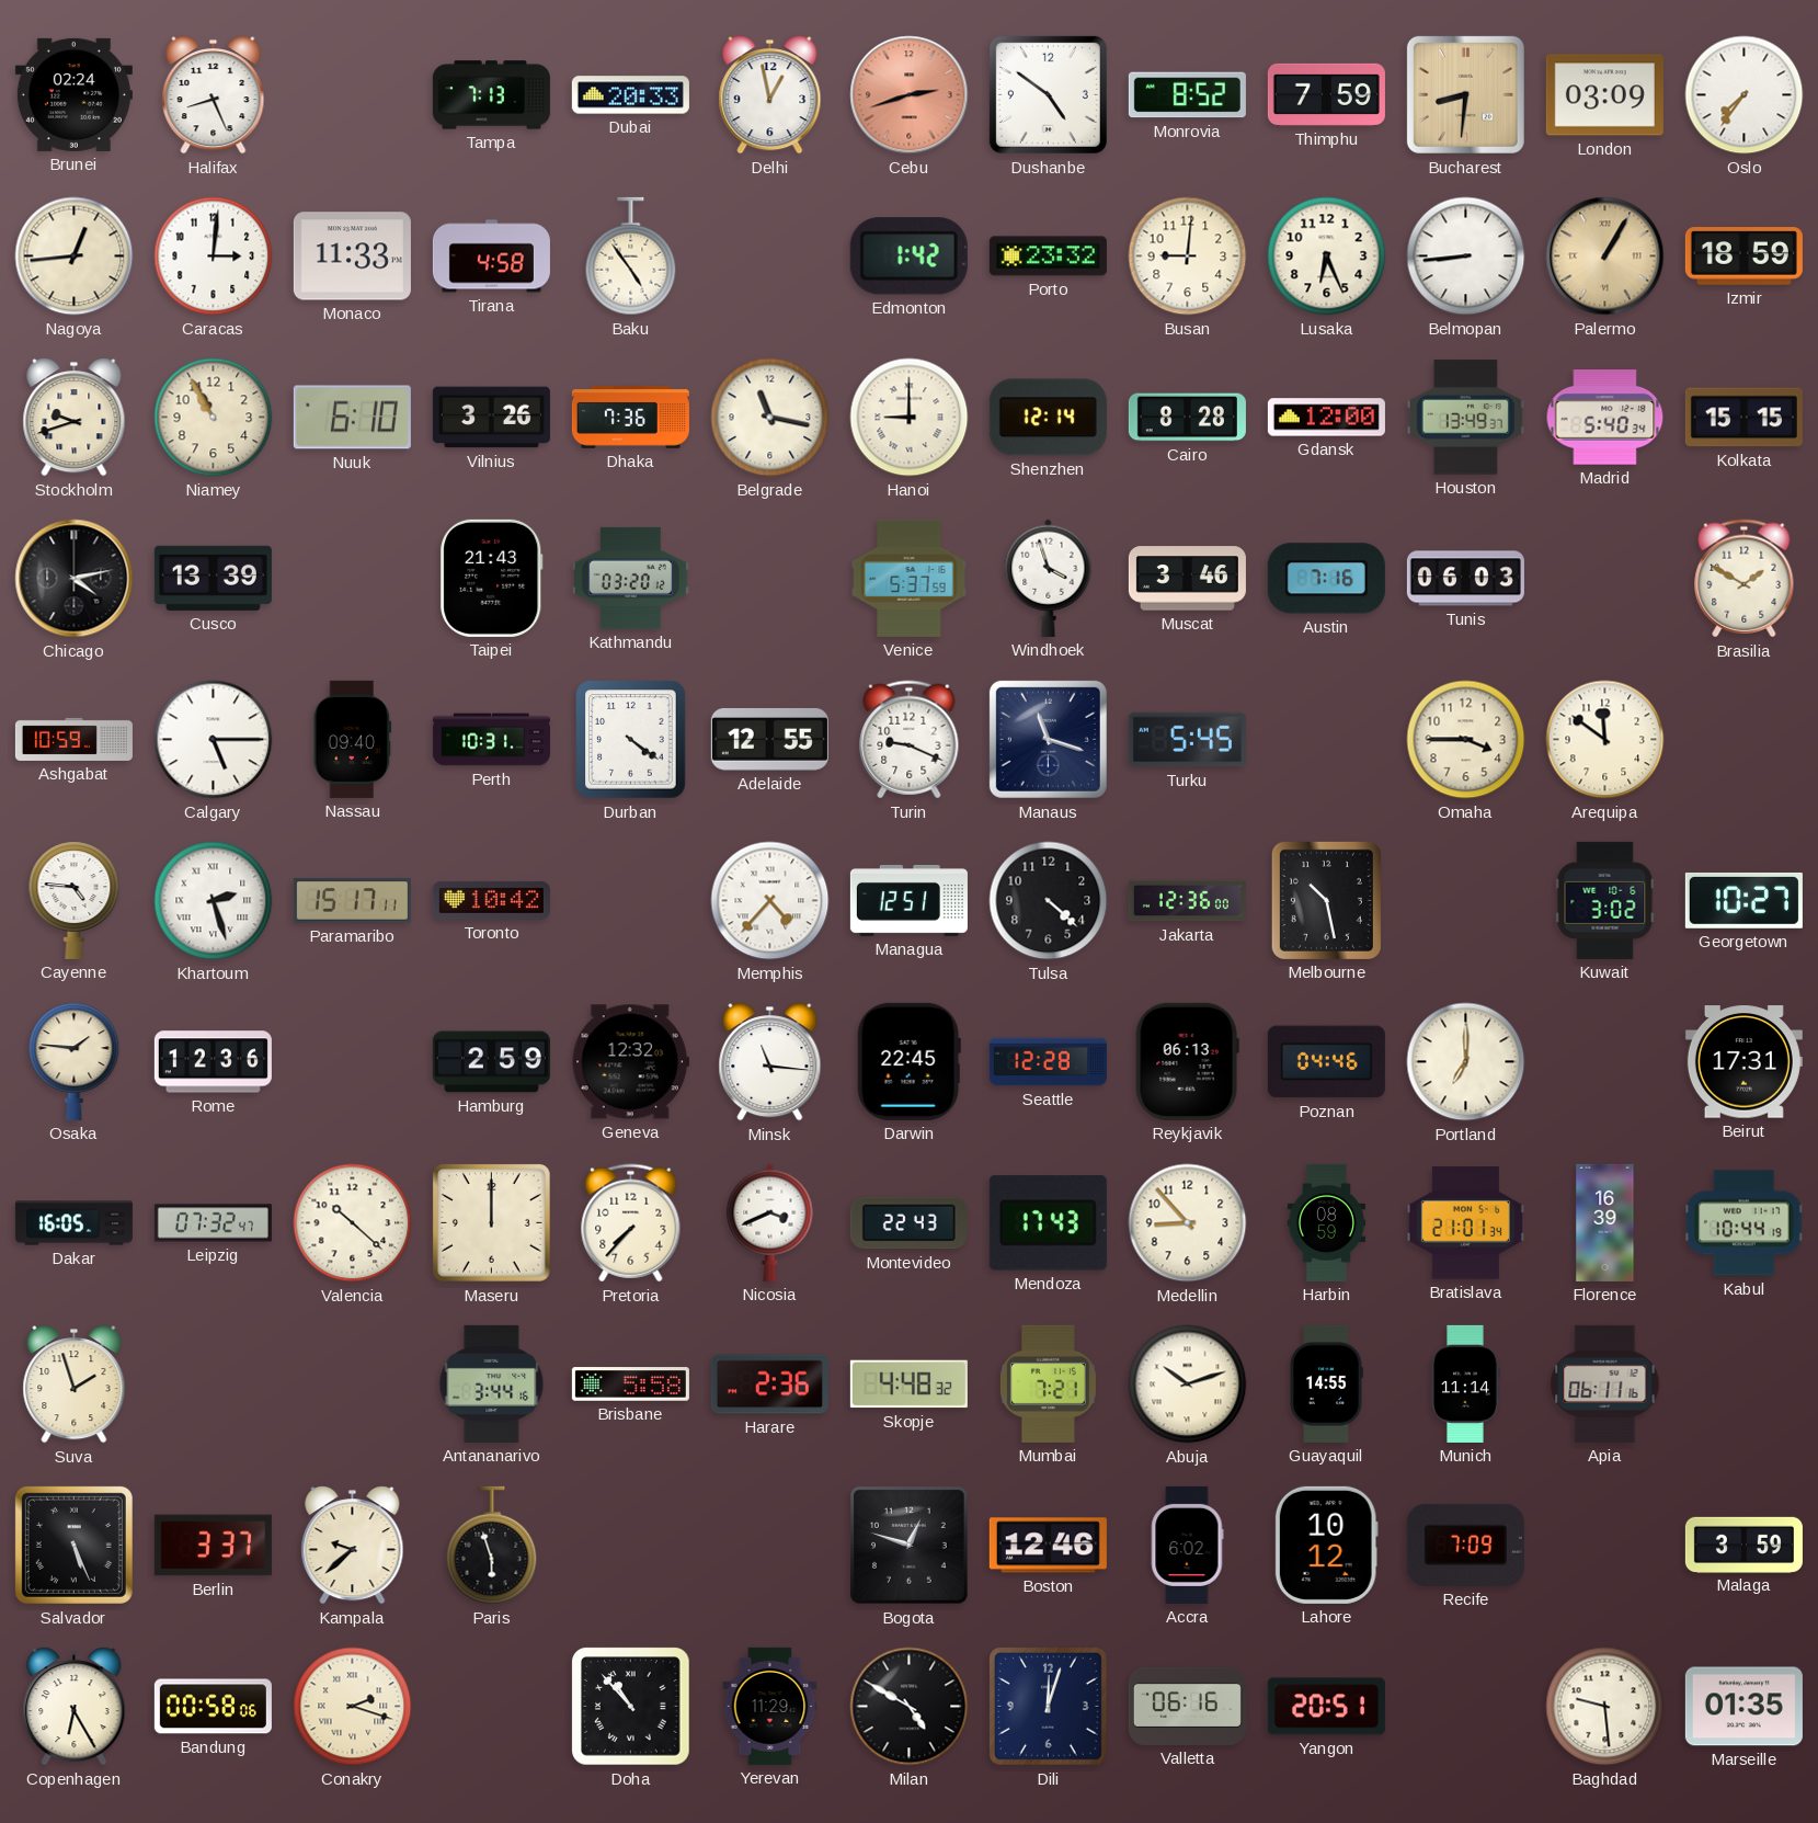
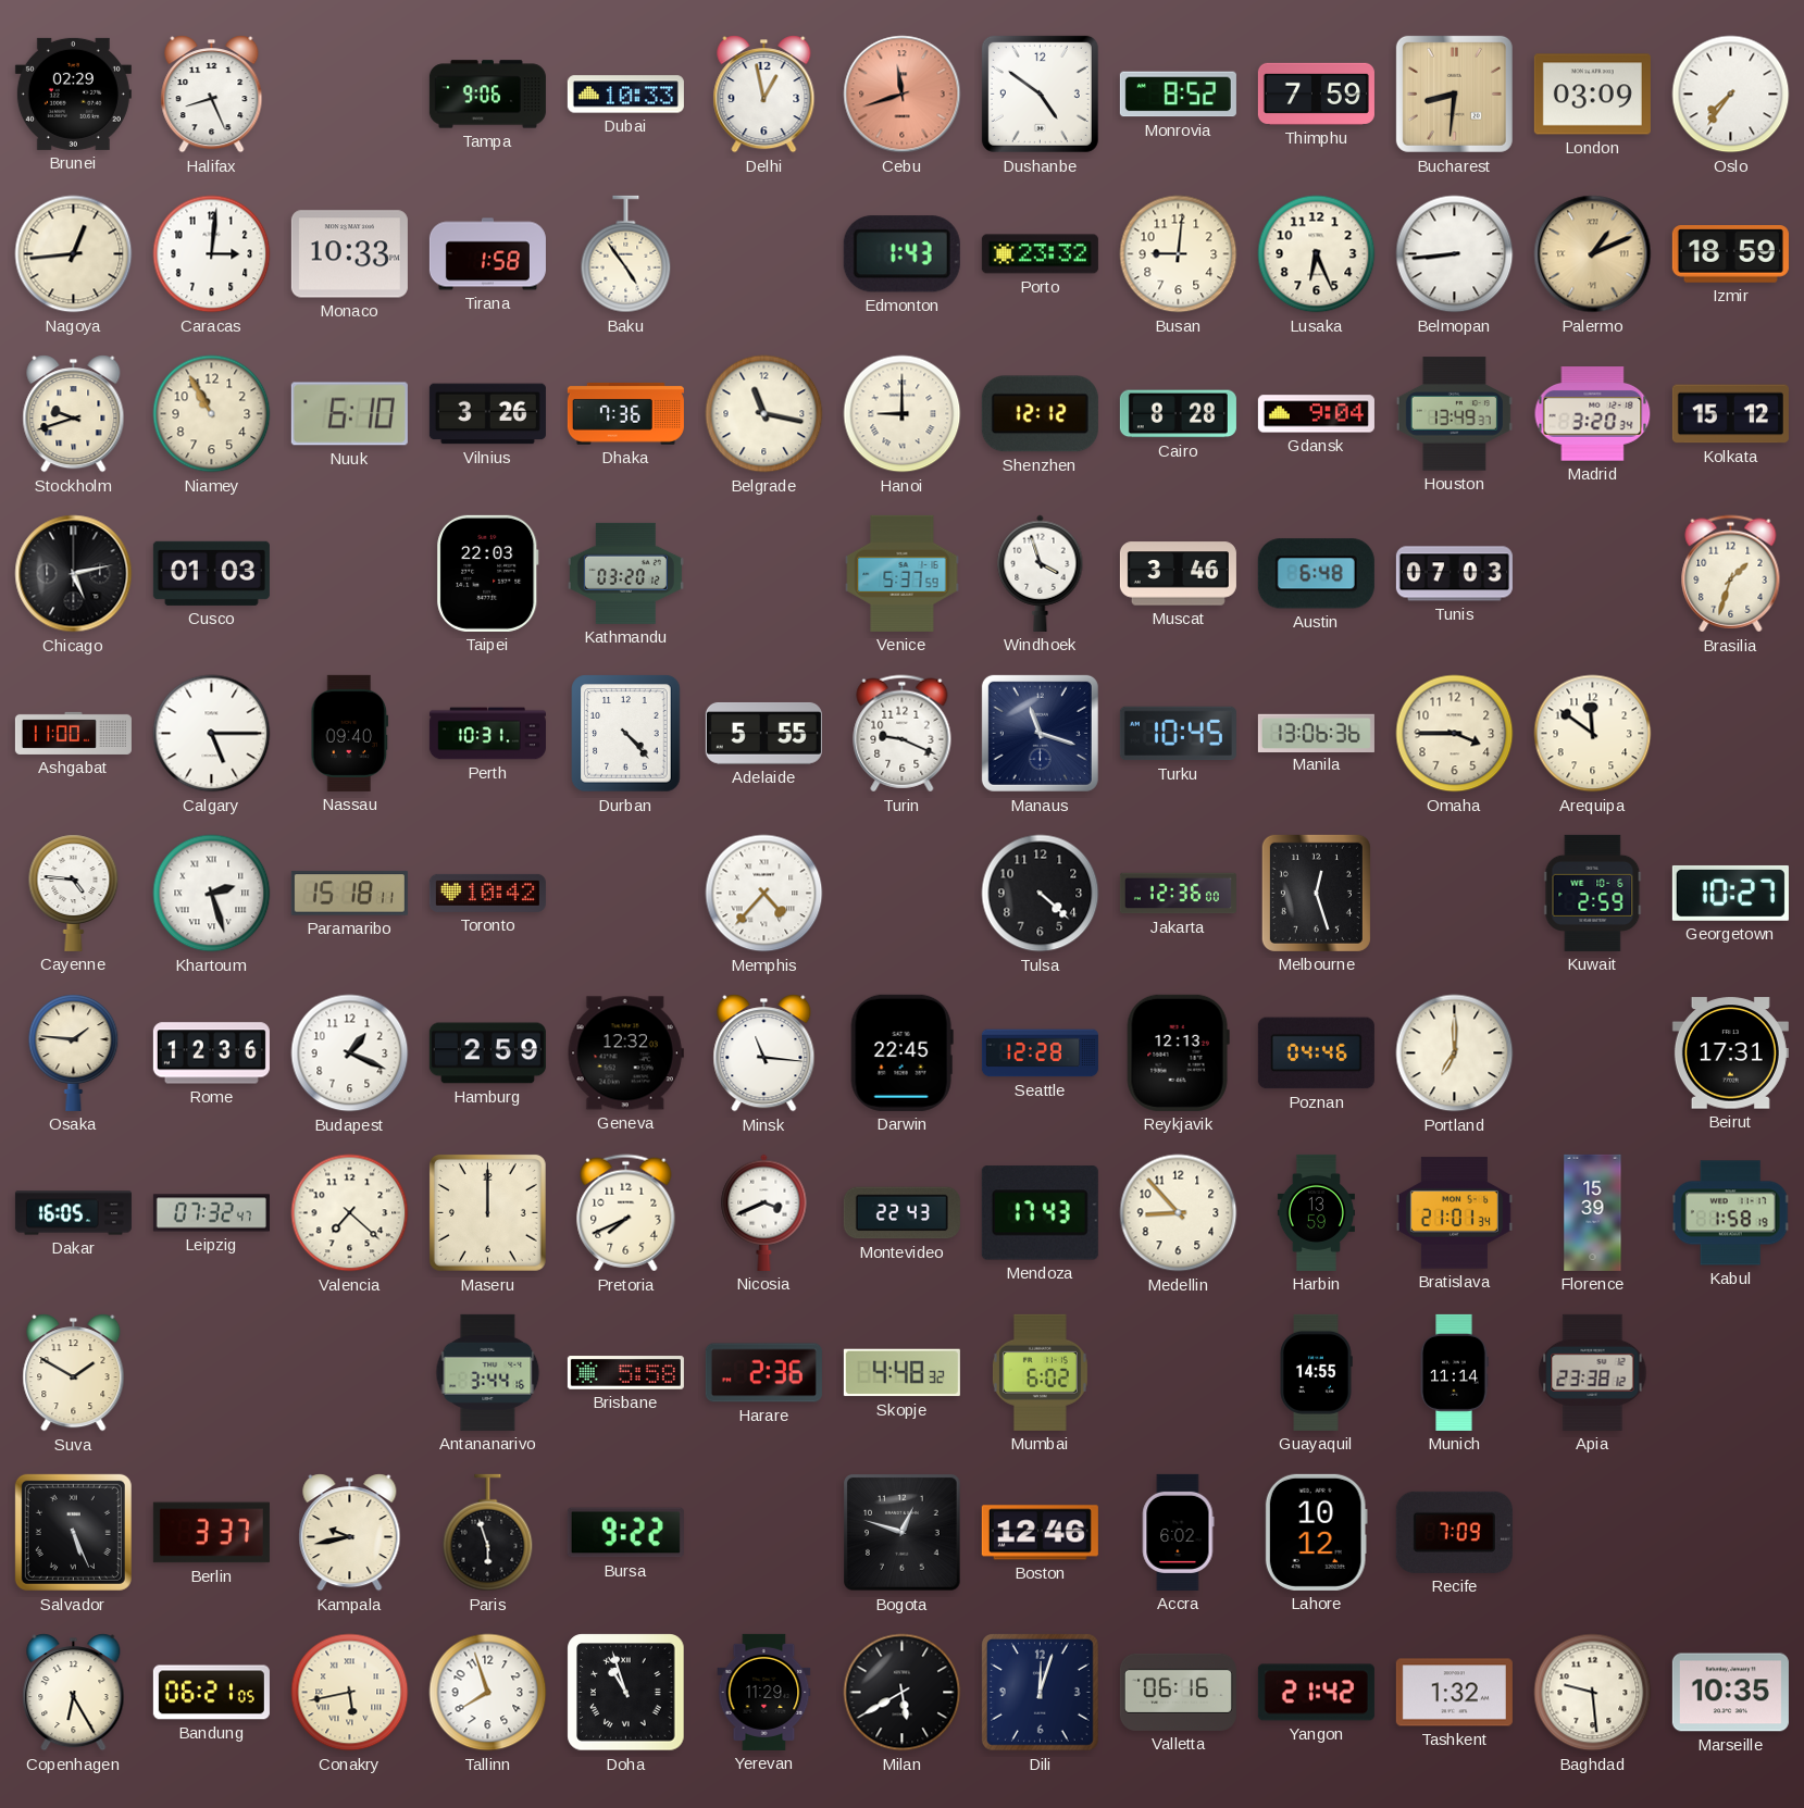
Brunei: 02:24 -> 02:29 (73, 93)
Tampa: 7:13 -> 9:06 (487, 95)
Dubai: 20:33 -> 10:33 (625, 95)
Cebu: 2:42 -> 11:42 (903, 95)
Monaco: 11:33 -> 10:33 (349, 254)
Tirana: 4:58 -> 1:58 (487, 254)
Edmonton: 1:42 -> 1:43 (901, 254)
Palermo: 1:05 -> 1:11 (1593, 254)
Shenzhen: 12:14 -> 12:12 (1040, 414)
Gdansk: 12:00 -> 9:04 (1316, 414)
Madrid: 5:40 -> 3:20 (1593, 414)
Kolkata: 15:15 -> 15:12 (1730, 414)
Chicago: 4:13 -> 5:13 (74, 574)
Cusco: 13:39 -> 01:03 (211, 573)
Taipei: 21:43 -> 22:03 (488, 573)
Austin: 7:16 -> 6:48 (1316, 574)
Tunis: 06:03 -> 07:03 (1454, 574)
Brasilia: 1:50 -> 1:33 (1731, 574)
Ashgabat: 10:59 -> 11:00 (73, 733)
Durban: 4:21 -> 4:23 (626, 734)
Adelaide: 12:55 -> 5:55 (763, 733)
Turku: 5:45 -> 10:45 (1178, 734)
Manila: none -> 13:06 (1316, 733)
Paramaribo: 15:17 -> 15:18 (349, 894)
Managua: 12:51 -> none (908, 900)
Melbourne: 10:28 -> 12:27 (1316, 893)
Kuwait: 3:02 -> 2:59 (1593, 893)
Budapest: none -> 1:19 (350, 1053)
Reykjavik: 06:13 -> 12:13 (1178, 1052)
Valencia: 10:22 -> 7:22 (350, 1213)
Pretoria: 7:37 -> 7:41 (626, 1213)
Harbin: 08:59 -> 13:59 (1316, 1212)
Florence: 16:39 -> 15:39 (1593, 1212)
Kabul: 10:44 -> 1:58 (1730, 1213)
Suva: 1:57 -> 1:50 (74, 1373)
Mumbai: 7:21 -> 6:02 (1040, 1372)
Abuja: 10:12 -> none (1188, 1385)
Apia: 06:11 -> 23:38 (1593, 1372)
Kampala: 9:38 -> 9:43 (350, 1533)
Bursa: none -> 9:22 (625, 1533)
Malaga: 3:59 -> none (1743, 1545)
Bandung: 00:58 -> 06:21 (211, 1693)
Conakry: 2:18 -> 5:43 (350, 1693)
Tallinn: none -> 7:57 (488, 1693)
Doha: 10:53 -> 10:57 (626, 1693)
Milan: 4:50 -> 5:40 (903, 1693)
Yangon: 20:51 -> 21:42 (1316, 1693)
Tashkent: none -> 1:32 (1454, 1693)
Marseille: 01:35 -> 10:35 (1730, 1693)
